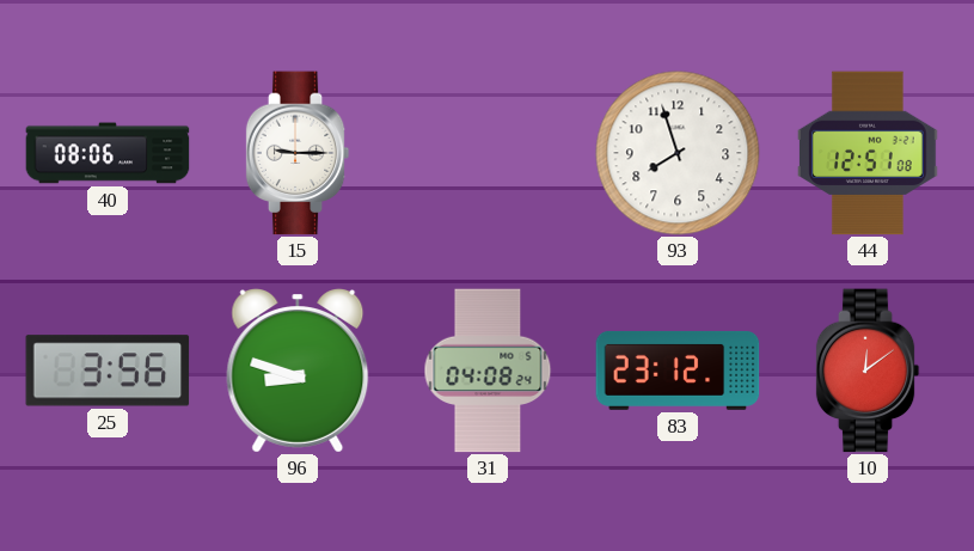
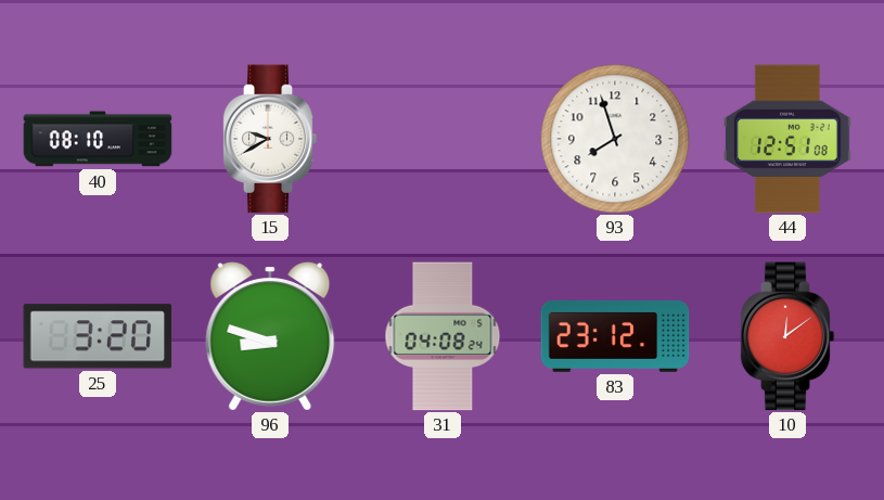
40: 08:06 -> 08:10 (98, 139)
15: 9:15 -> 9:40 (270, 139)
25: 3:56 -> 3:20 (98, 336)
